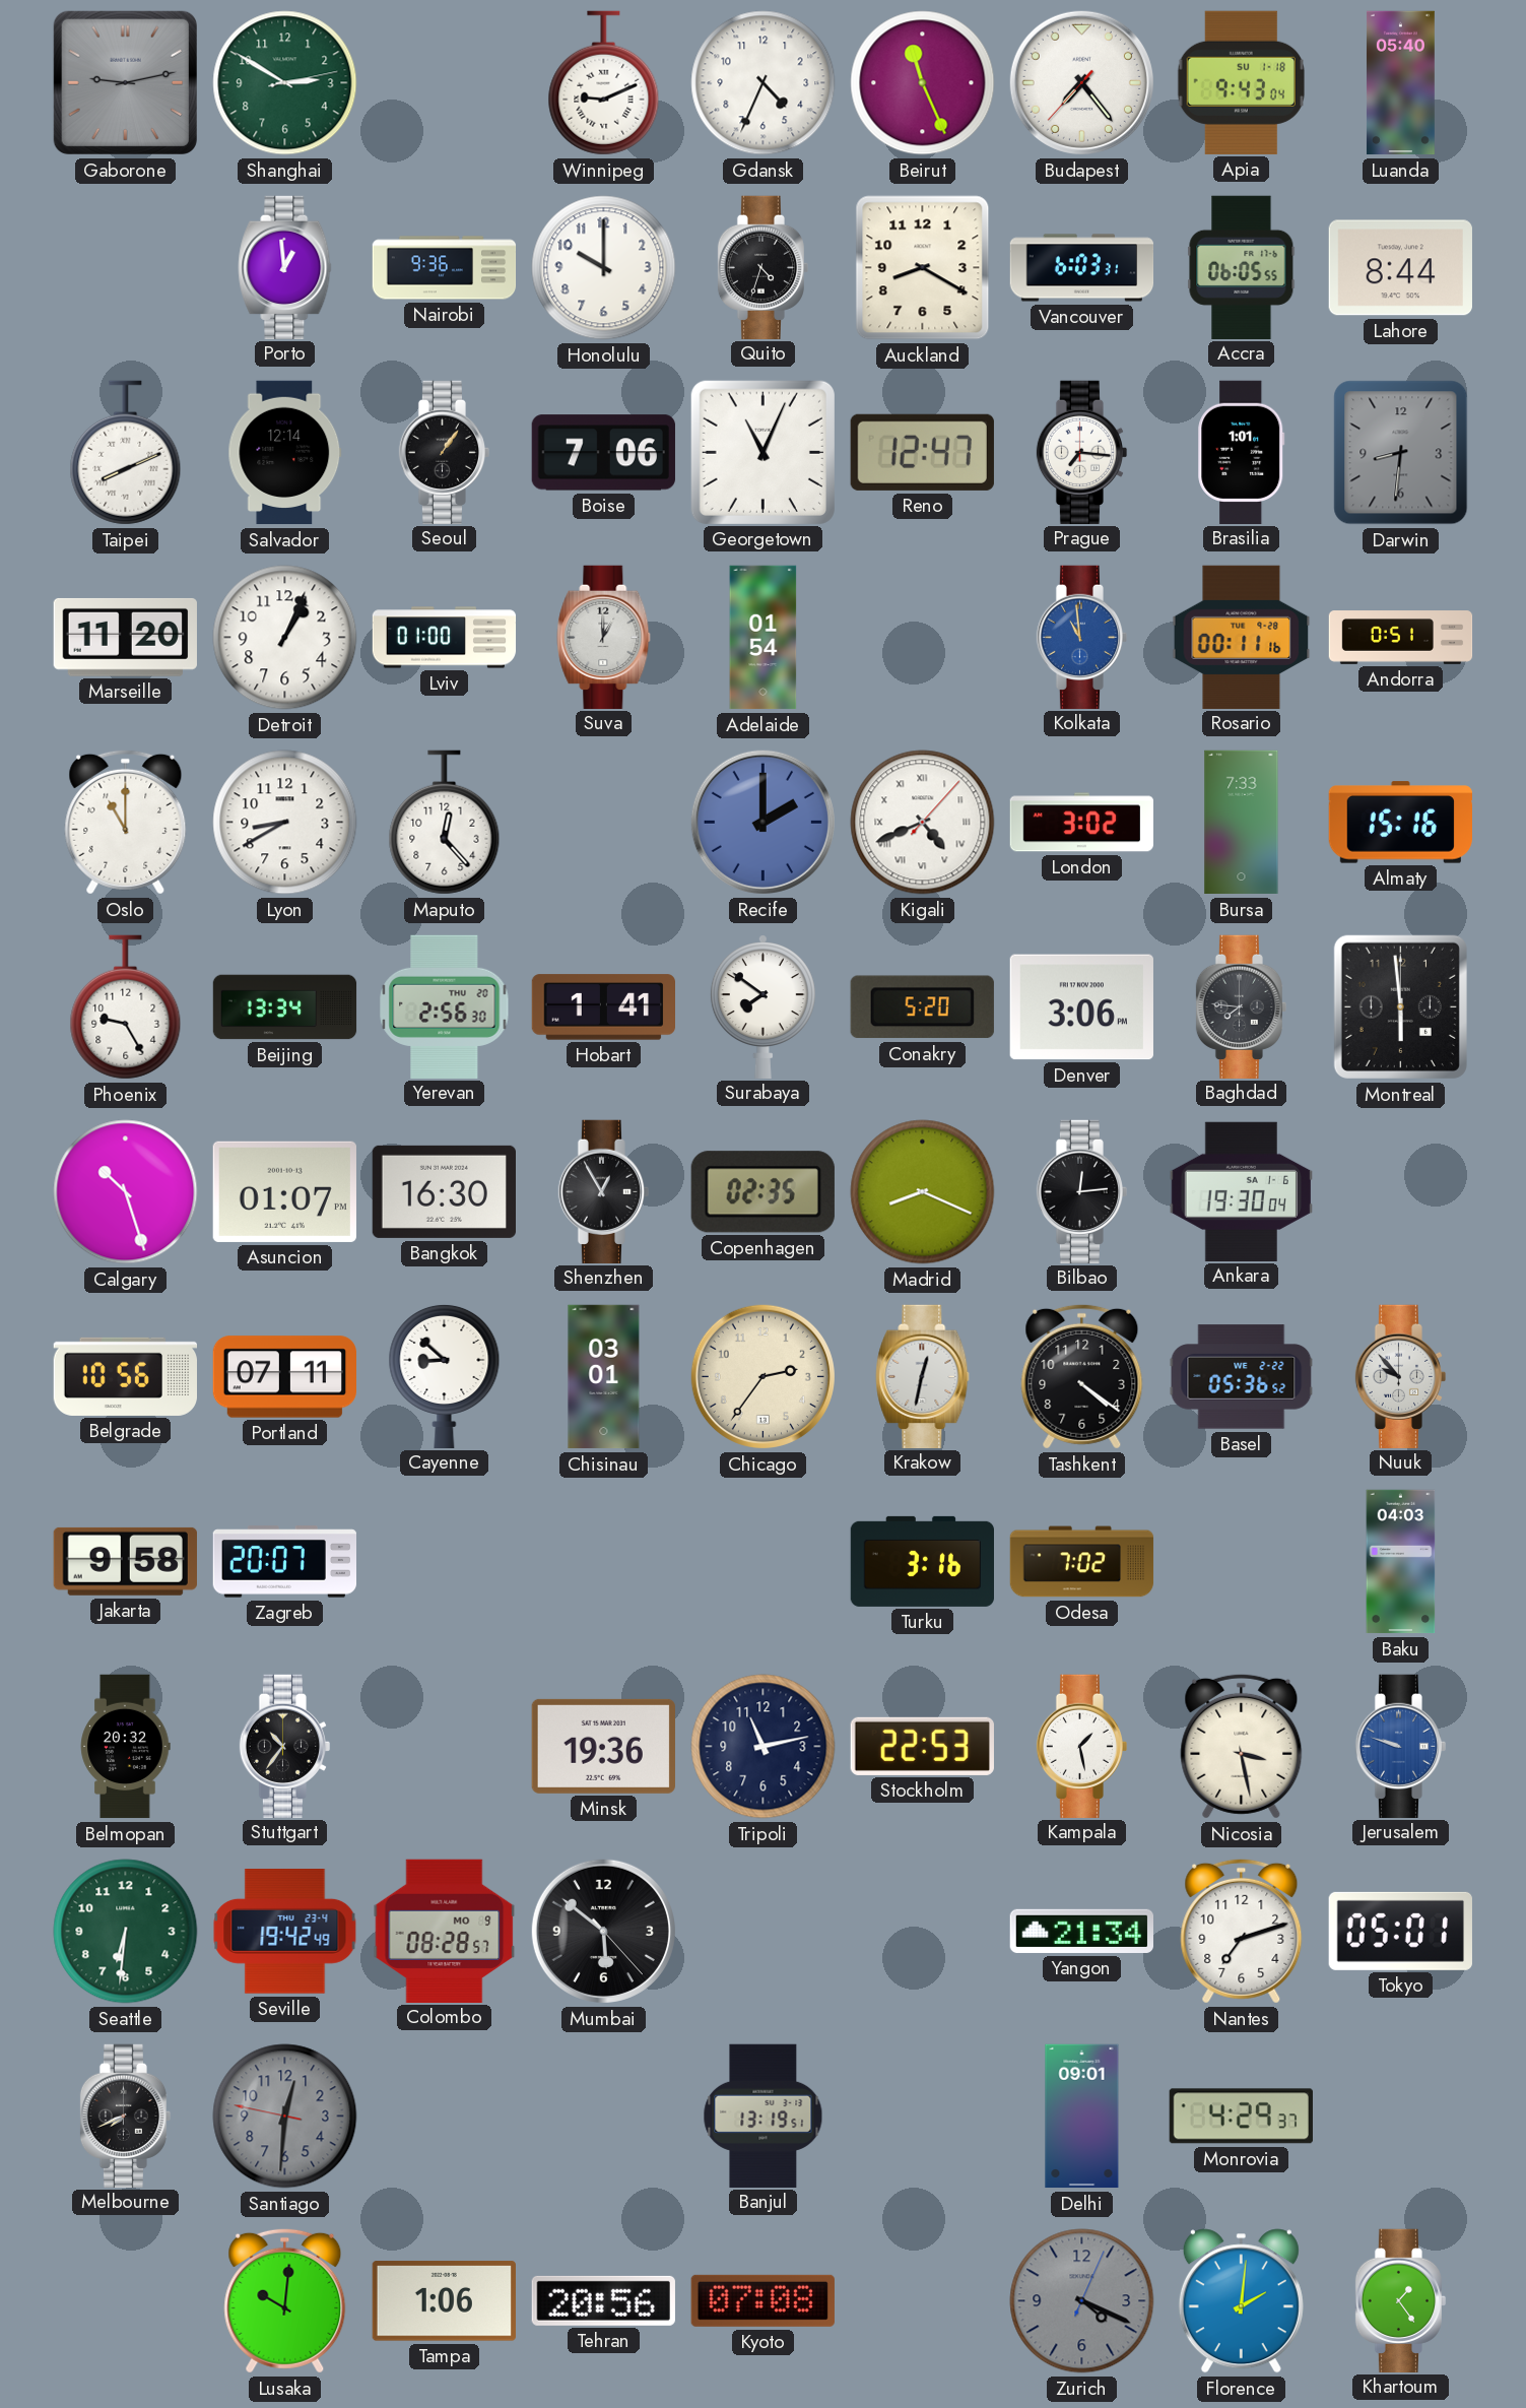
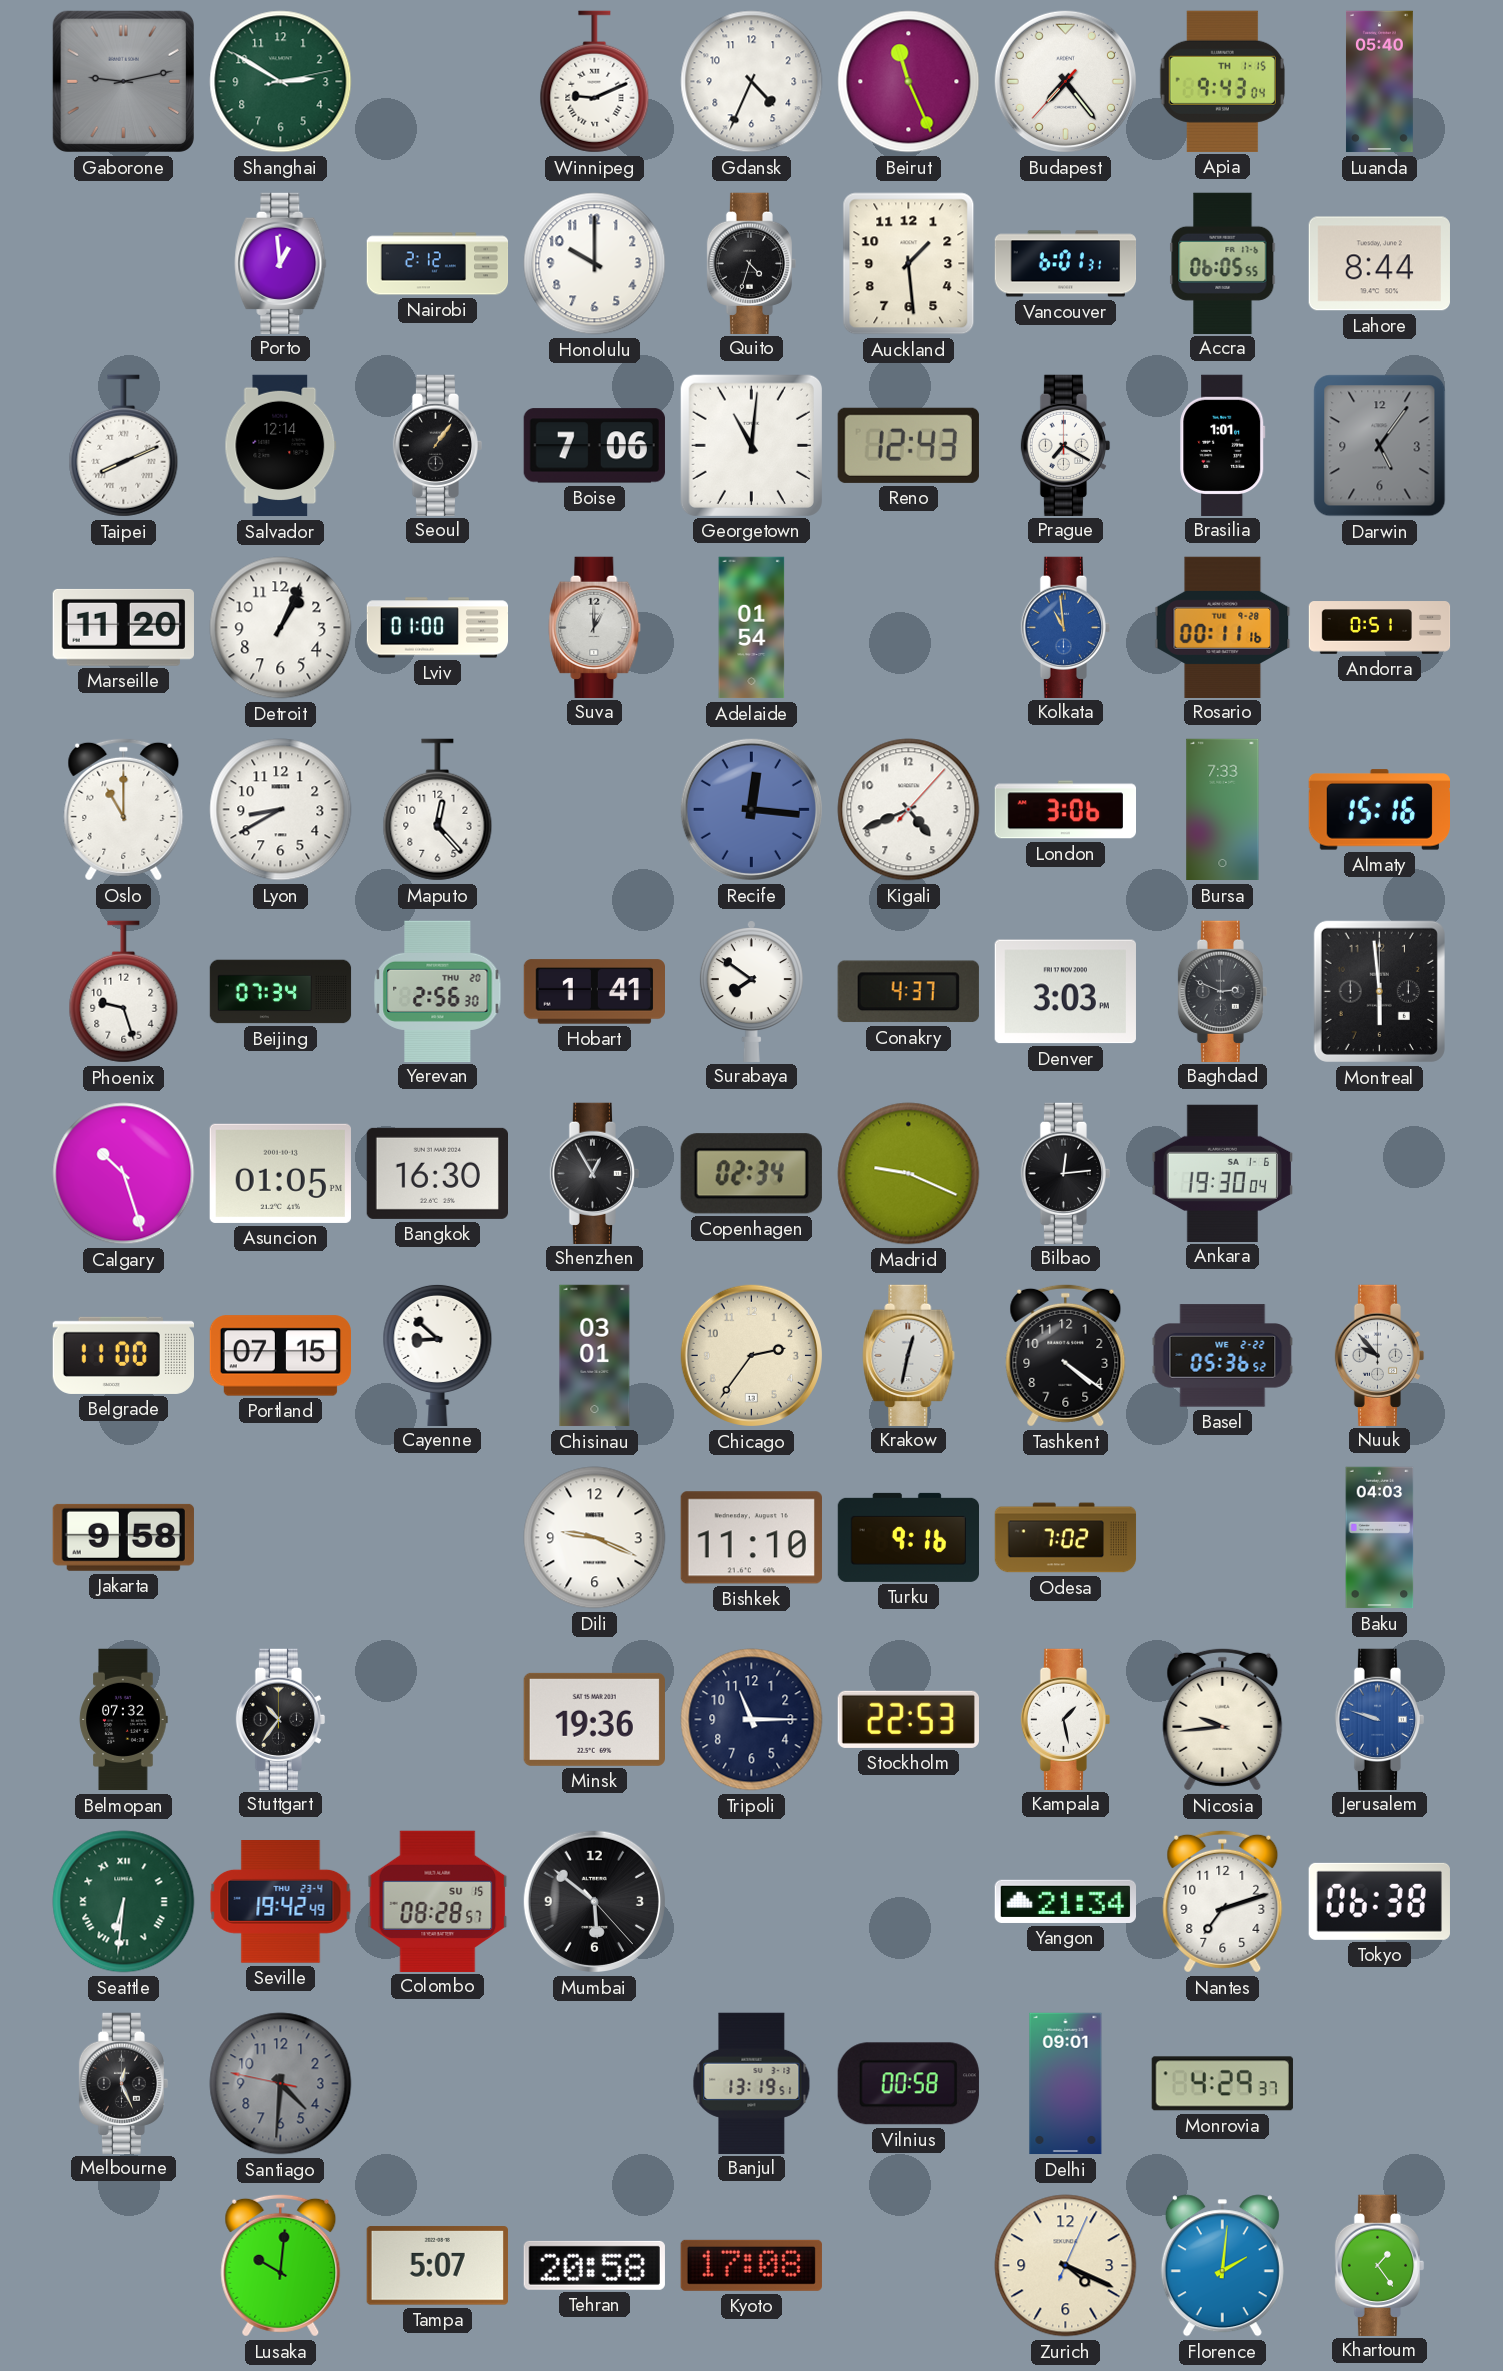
Apia date: SU 1-18 -> TH 1-15 (1222, 81)
Nairobi: 9:36 -> 2:12 (438, 264)
Auckland: 8:20 -> 1:29 (909, 264)
Vancouver: 6:03 -> 6:01 (1066, 264)
Georgetown: 11:04 -> 11:01 (751, 445)
Reno: 12:47 -> 12:43 (908, 445)
Prague: 7:16 -> 7:20 (1066, 445)
Darwin: 8:31 -> 5:06 (1380, 446)
Recife: 2:00 -> 12:16 (751, 809)
Kigali numerals: Roman -> Arabic (909, 810)
London: 3:02 -> 3:06 (1065, 810)
Phoenix: 9:25 -> 9:27 (124, 992)
Beijing: 13:34 -> 07:34 (281, 992)
Conakry: 5:20 -> 4:37 (908, 992)
Denver: 3:06 -> 3:03 (1065, 992)
Baghdad: 7:46 -> 2:49 (1223, 991)
Asuncion: 01:07 -> 01:05 (280, 1173)
Copenhagen: 02:35 -> 02:34 (751, 1174)
Madrid: 8:19 -> 9:19 (909, 1174)
Belgrade: 10:56 -> 11:00 (123, 1355)
Portland: 07:11 -> 07:15 (280, 1356)
Zagreb: 20:07 -> none (284, 1562)
Dili: none -> 9:19 (595, 1538)
Bishkek: none -> 11:10 (751, 1538)
Turku: 3:16 -> 9:16 (908, 1537)
Belmopan: 20:32 -> 07:32 (123, 1720)
Tripoli: 11:13 -> 11:15 (752, 1720)
Nicosia: 3:28 -> 9:44 (1223, 1719)
Seattle numerals: Arabic -> Roman (124, 1902)
Colombo date: MO 9 -> SU 15 (438, 1901)
Tokyo: 05:01 -> 06:38 (1379, 1901)
Melbourne: 7:41 -> 12:26 (124, 2083)
Santiago: 12:30 -> 4:30 (281, 2084)
Vilnius: none -> 00:58 (908, 2084)
Tampa: 1:06 -> 5:07 (437, 2266)
Tehran: 20:56 -> 20:58 (594, 2265)
Kyoto: 07:08 -> 17:08 (751, 2265)
Zurich dial: grey -> cream (1066, 2266)
